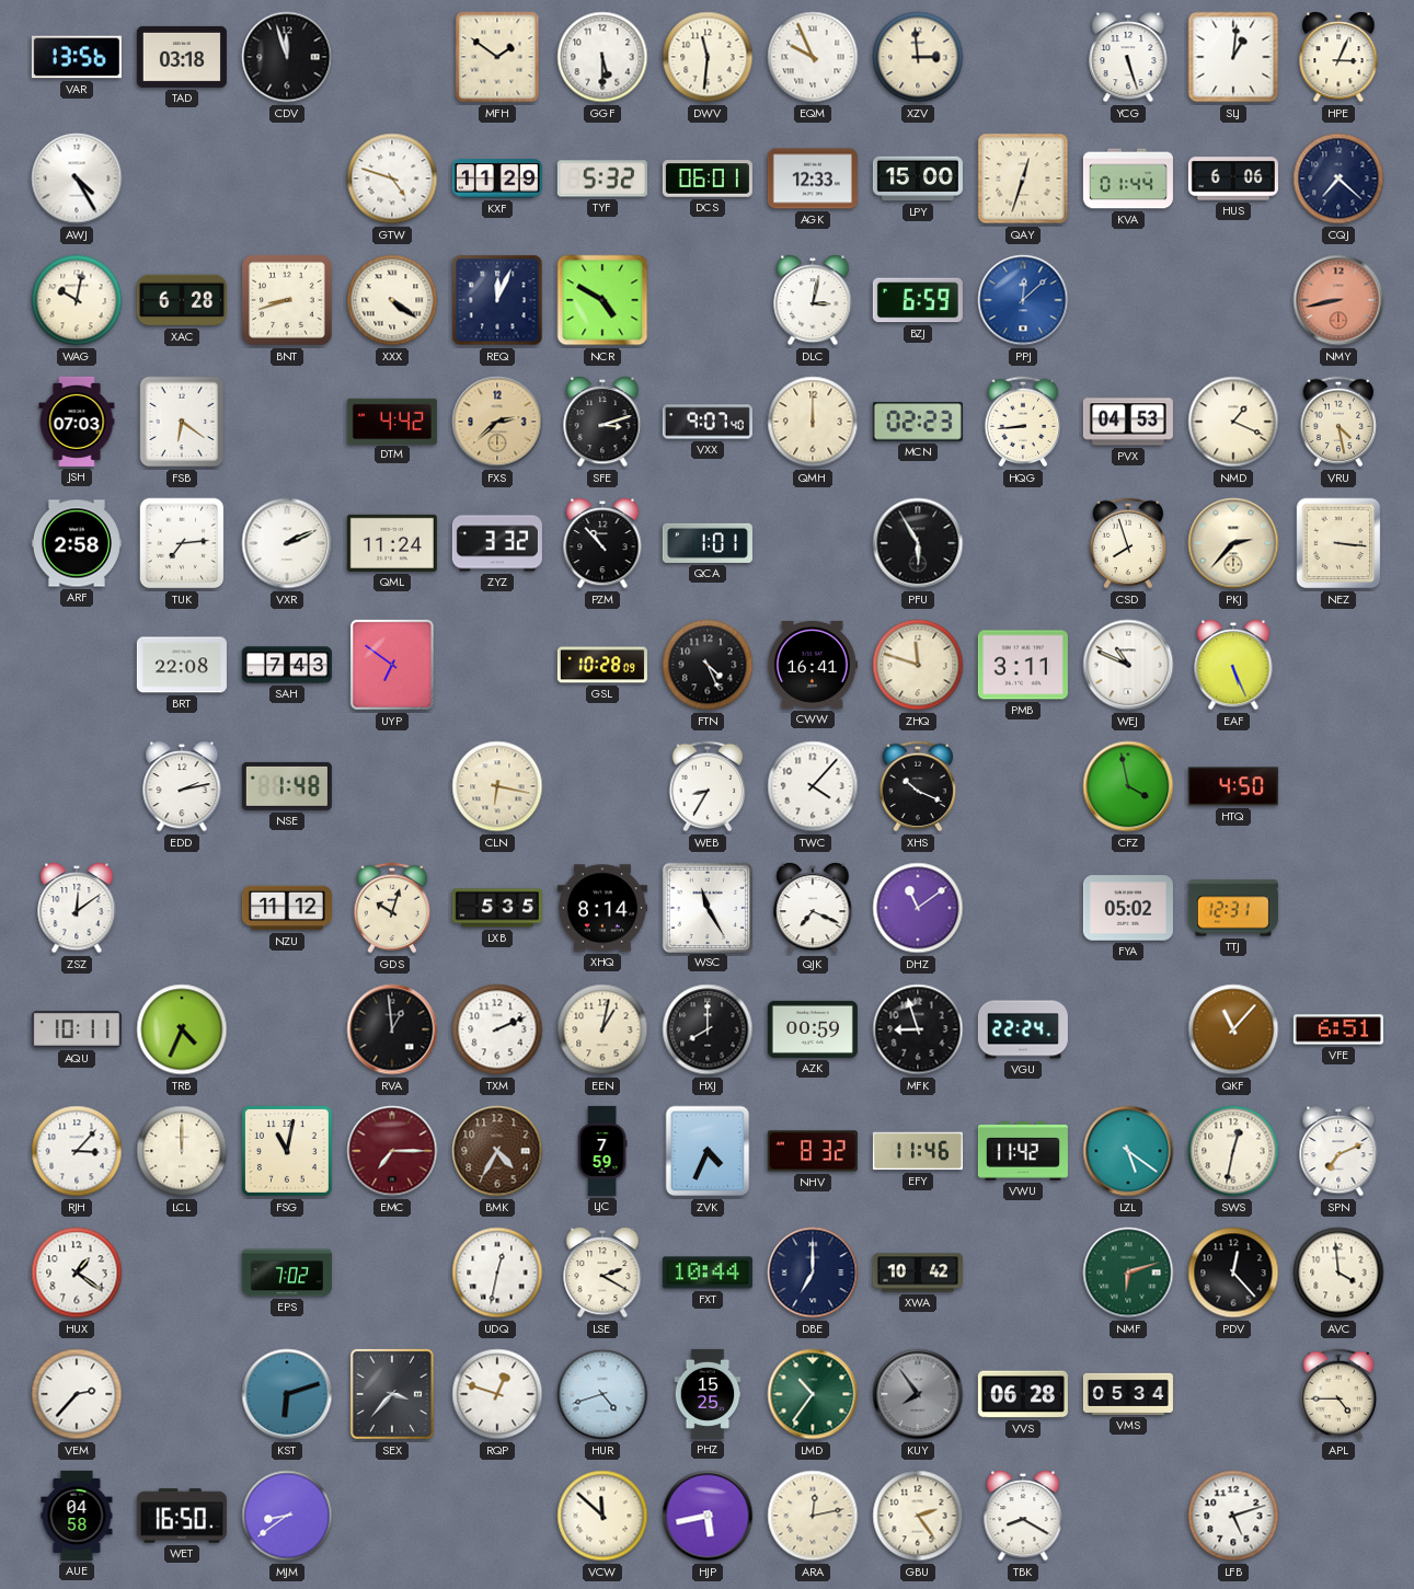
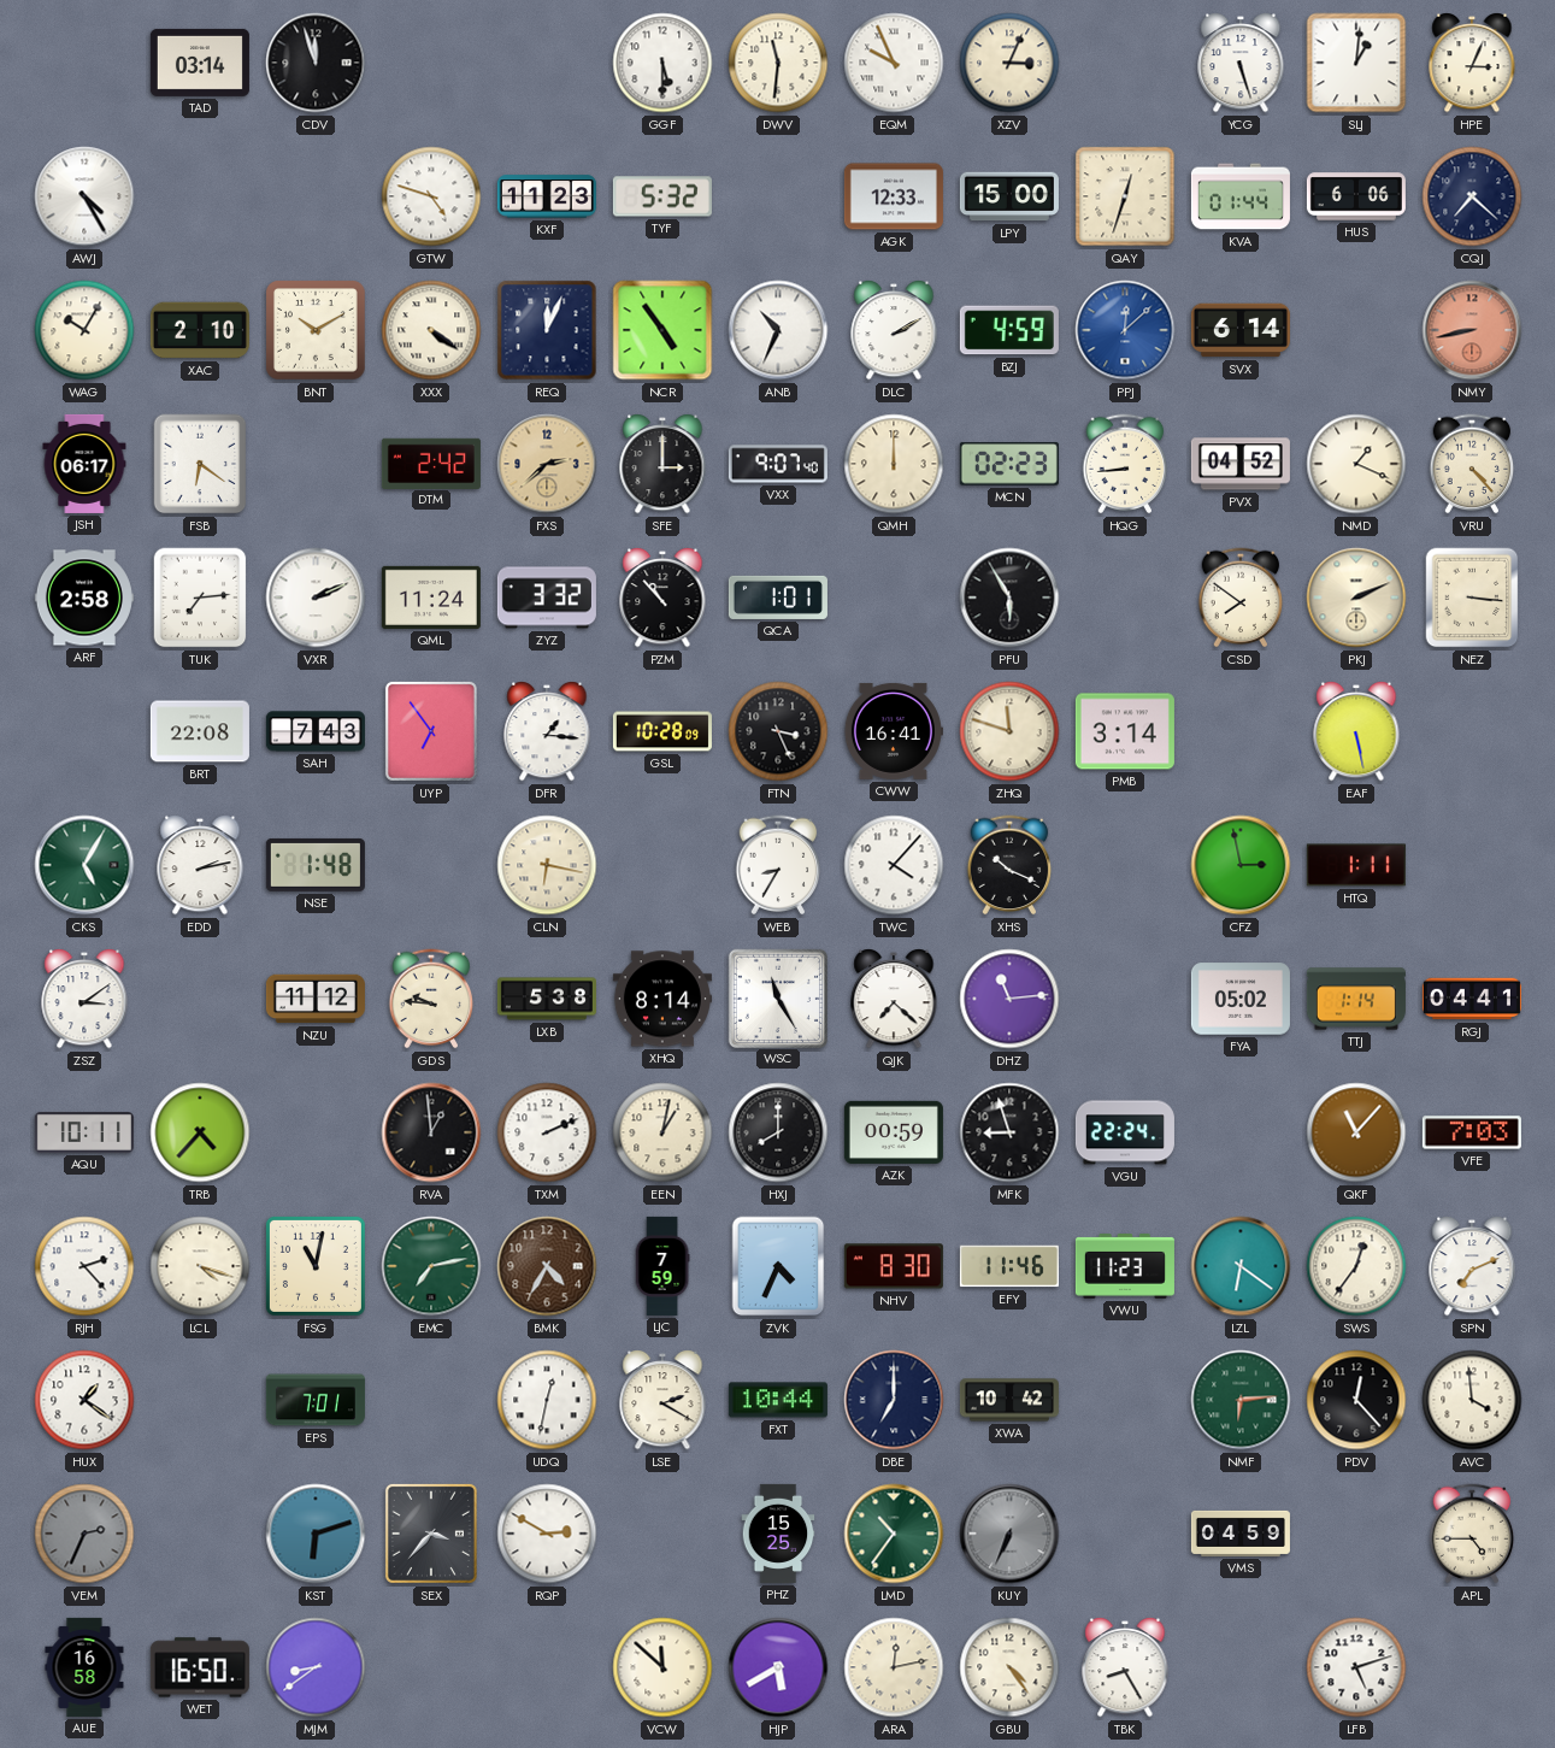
VAR: 13:56 -> none (77, 57)
TAD: 03:18 -> 03:14 (200, 63)
MFH: 1:51 -> none (497, 57)
XZV: 2:59 -> 3:04 (1009, 63)
KXF: 11:29 -> 11:23 (547, 196)
DCS: 06:01 -> none (708, 179)
WAG: 10:02 -> 10:05 (84, 330)
XAC: 6:28 -> 2:10 (200, 330)
BNT: 8:42 -> 10:10 (317, 331)
NCR: 4:50 -> 4:54 (662, 330)
ANB: none -> 10:34 (778, 330)
DLC: 3:02 -> 2:10 (894, 330)
BZJ: 6:59 -> 4:59 (1009, 330)
SVX: none -> 6:14 (1241, 330)
JSH: 07:03 -> 06:17 (84, 464)
DTM: 4:42 -> 2:42 (431, 463)
SFE: 3:12 -> 3:00 (662, 464)
PVX: 04:53 -> 04:52 (1241, 464)
VRU: 4:28 -> 4:23 (1472, 464)
CSD: 7:57 -> 7:51 (1241, 598)
PKJ: 2:37 -> 2:11 (1356, 598)
UYP: 6:51 -> 6:54 (431, 731)
DFR: none -> 1:16 (547, 731)
FTN: 4:26 -> 3:26 (778, 731)
PMB: 3:11 -> 3:14 (1125, 731)
WEJ: 10:49 -> none (1128, 665)
EAF: 5:26 -> 5:28 (1356, 731)
CKS: none -> 5:05 (84, 865)
CFZ: 3:58 -> 2:58 (1241, 865)
HTQ: 4:50 -> 1:11 (1356, 865)
ZSZ: 12:09 -> 3:09 (84, 999)
GDS: 10:03 -> 9:46 (431, 999)
LXB: 5:35 -> 5:38 (547, 999)
QJK: 7:19 -> 7:22 (894, 999)
DHZ: 11:09 -> 11:14 (1009, 999)
TTJ: 12:31 -> 1:14 (1356, 999)
RGJ: none -> 04:41 (1472, 999)
TRB: 4:34 -> 4:37 (200, 1132)
VFE: 6:51 -> 7:03 (1472, 1132)
RJH: 3:07 -> 2:23 (84, 1266)
LCL: 12:00 -> 4:18 (200, 1266)
EMC: 7:15 -> 7:13 (431, 1266)
EMC dial: burgundy -> green (431, 1266)
NHV: 8:32 -> 8:30 (894, 1266)
VWU: 11:42 -> 11:23 (1125, 1266)
LZL: 5:21 -> 6:21 (1241, 1266)
SWS: 12:32 -> 12:36 (1356, 1266)
EPS: 7:02 -> 7:01 (316, 1400)
NMF: 6:12 -> 6:14 (1241, 1400)
VEM: 2:37 -> 2:34 (84, 1534)
VEM dial: white -> grey (84, 1534)
RQP: 12:48 -> 2:50 (547, 1534)
HUR: 4:42 -> none (602, 1394)
KUY: 7:54 -> 6:34 (1009, 1534)
VVS: 06:28 -> none (1023, 1394)
VMS: 05:34 -> 04:59 (1241, 1534)
AUE: 04:58 -> 16:58 (84, 1667)
HJP: 5:43 -> 5:40 (778, 1667)
GBU: 2:24 -> 4:24 (1009, 1667)
TBK: 8:20 -> 8:25 (1125, 1667)
